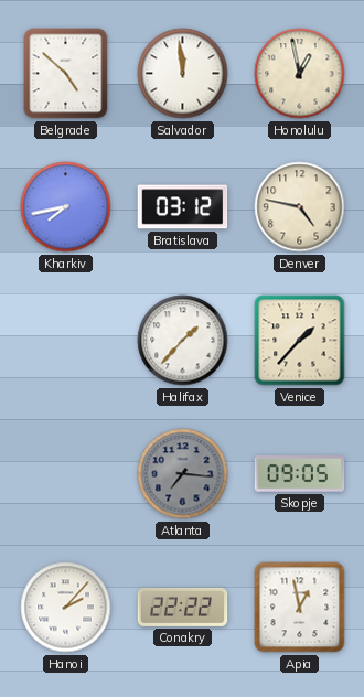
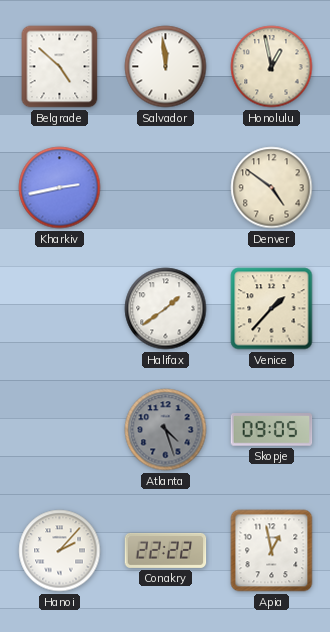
Kharkiv: 7:43 -> 2:43 (60, 188)
Bratislava: 03:12 -> none (183, 207)
Denver: 4:47 -> 4:51 (272, 188)
Halifax: 1:37 -> 1:39 (166, 309)
Atlanta: 7:16 -> 4:27 (166, 430)
